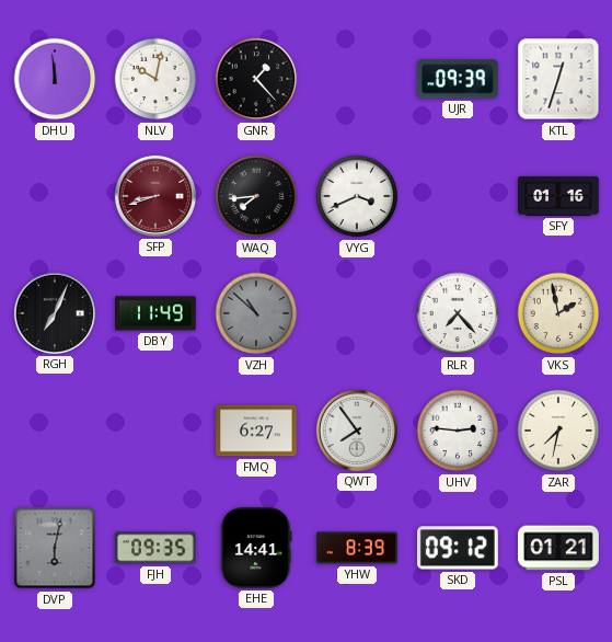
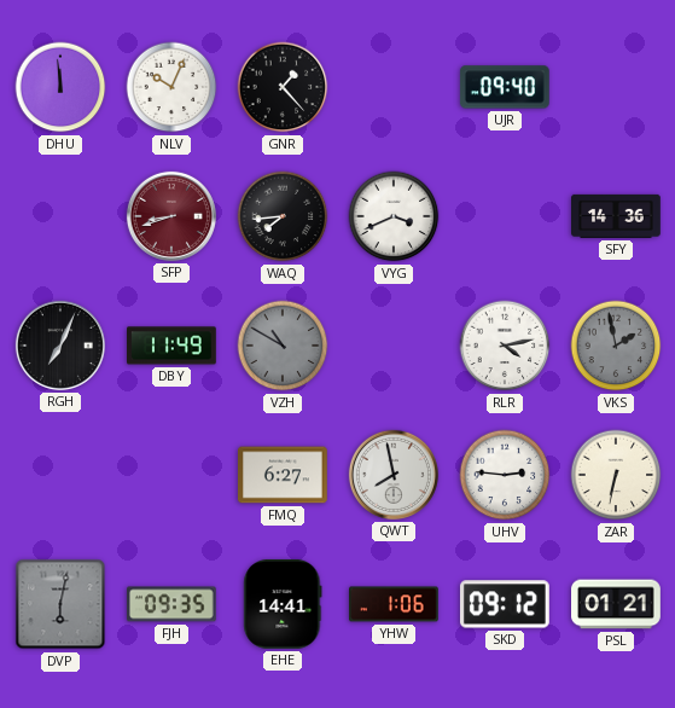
NLV: 10:02 -> 10:04 (171, 87)
UJR: 09:39 -> 09:40 (505, 87)
KTL: 12:33 -> none (558, 79)
SFY: 01:16 -> 14:36 (617, 216)
VZH: 10:52 -> 10:50 (283, 346)
RLR: 7:23 -> 4:13 (505, 346)
VKS dial: cream -> grey (616, 346)
QWT: 7:54 -> 7:58 (394, 475)
ZAR: 7:32 -> 6:32 (616, 475)
YHW: 8:39 -> 1:06 (394, 604)
